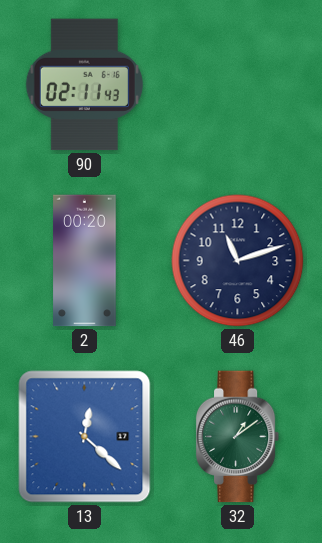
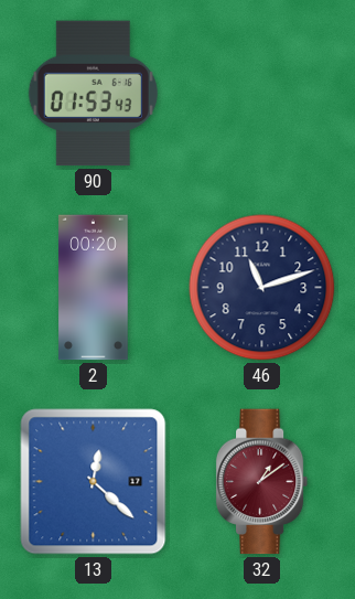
90: 02:11 -> 01:53 (93, 94)
32 dial: green -> burgundy (262, 482)
